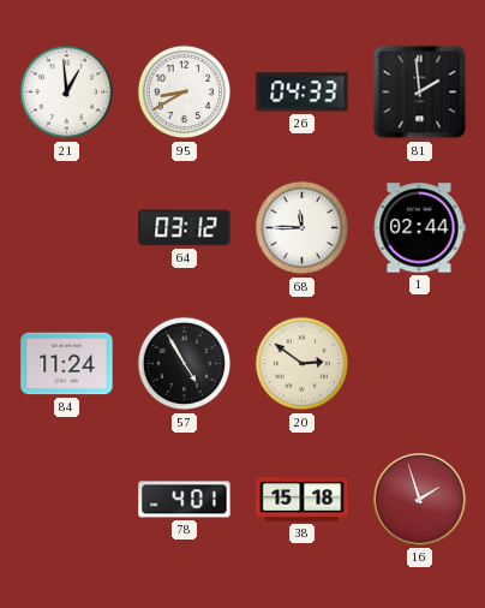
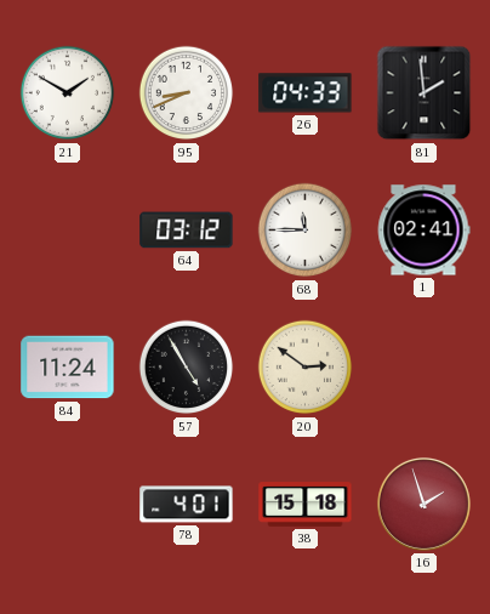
21: 12:59 -> 1:50 (68, 93)
95: 8:40 -> 8:41 (187, 93)
1: 02:44 -> 02:41 (423, 231)
